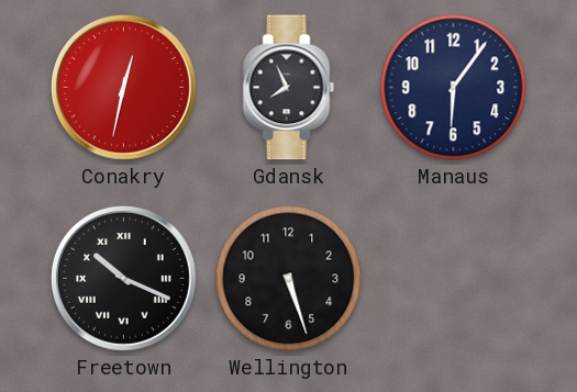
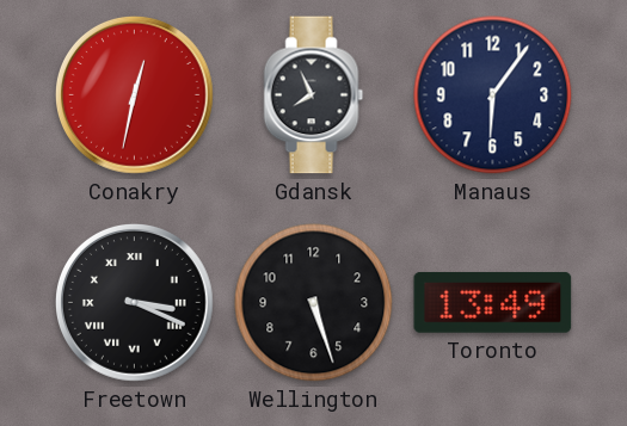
Freetown: 10:19 -> 3:19 (135, 303)
Toronto: none -> 13:49 (493, 302)
